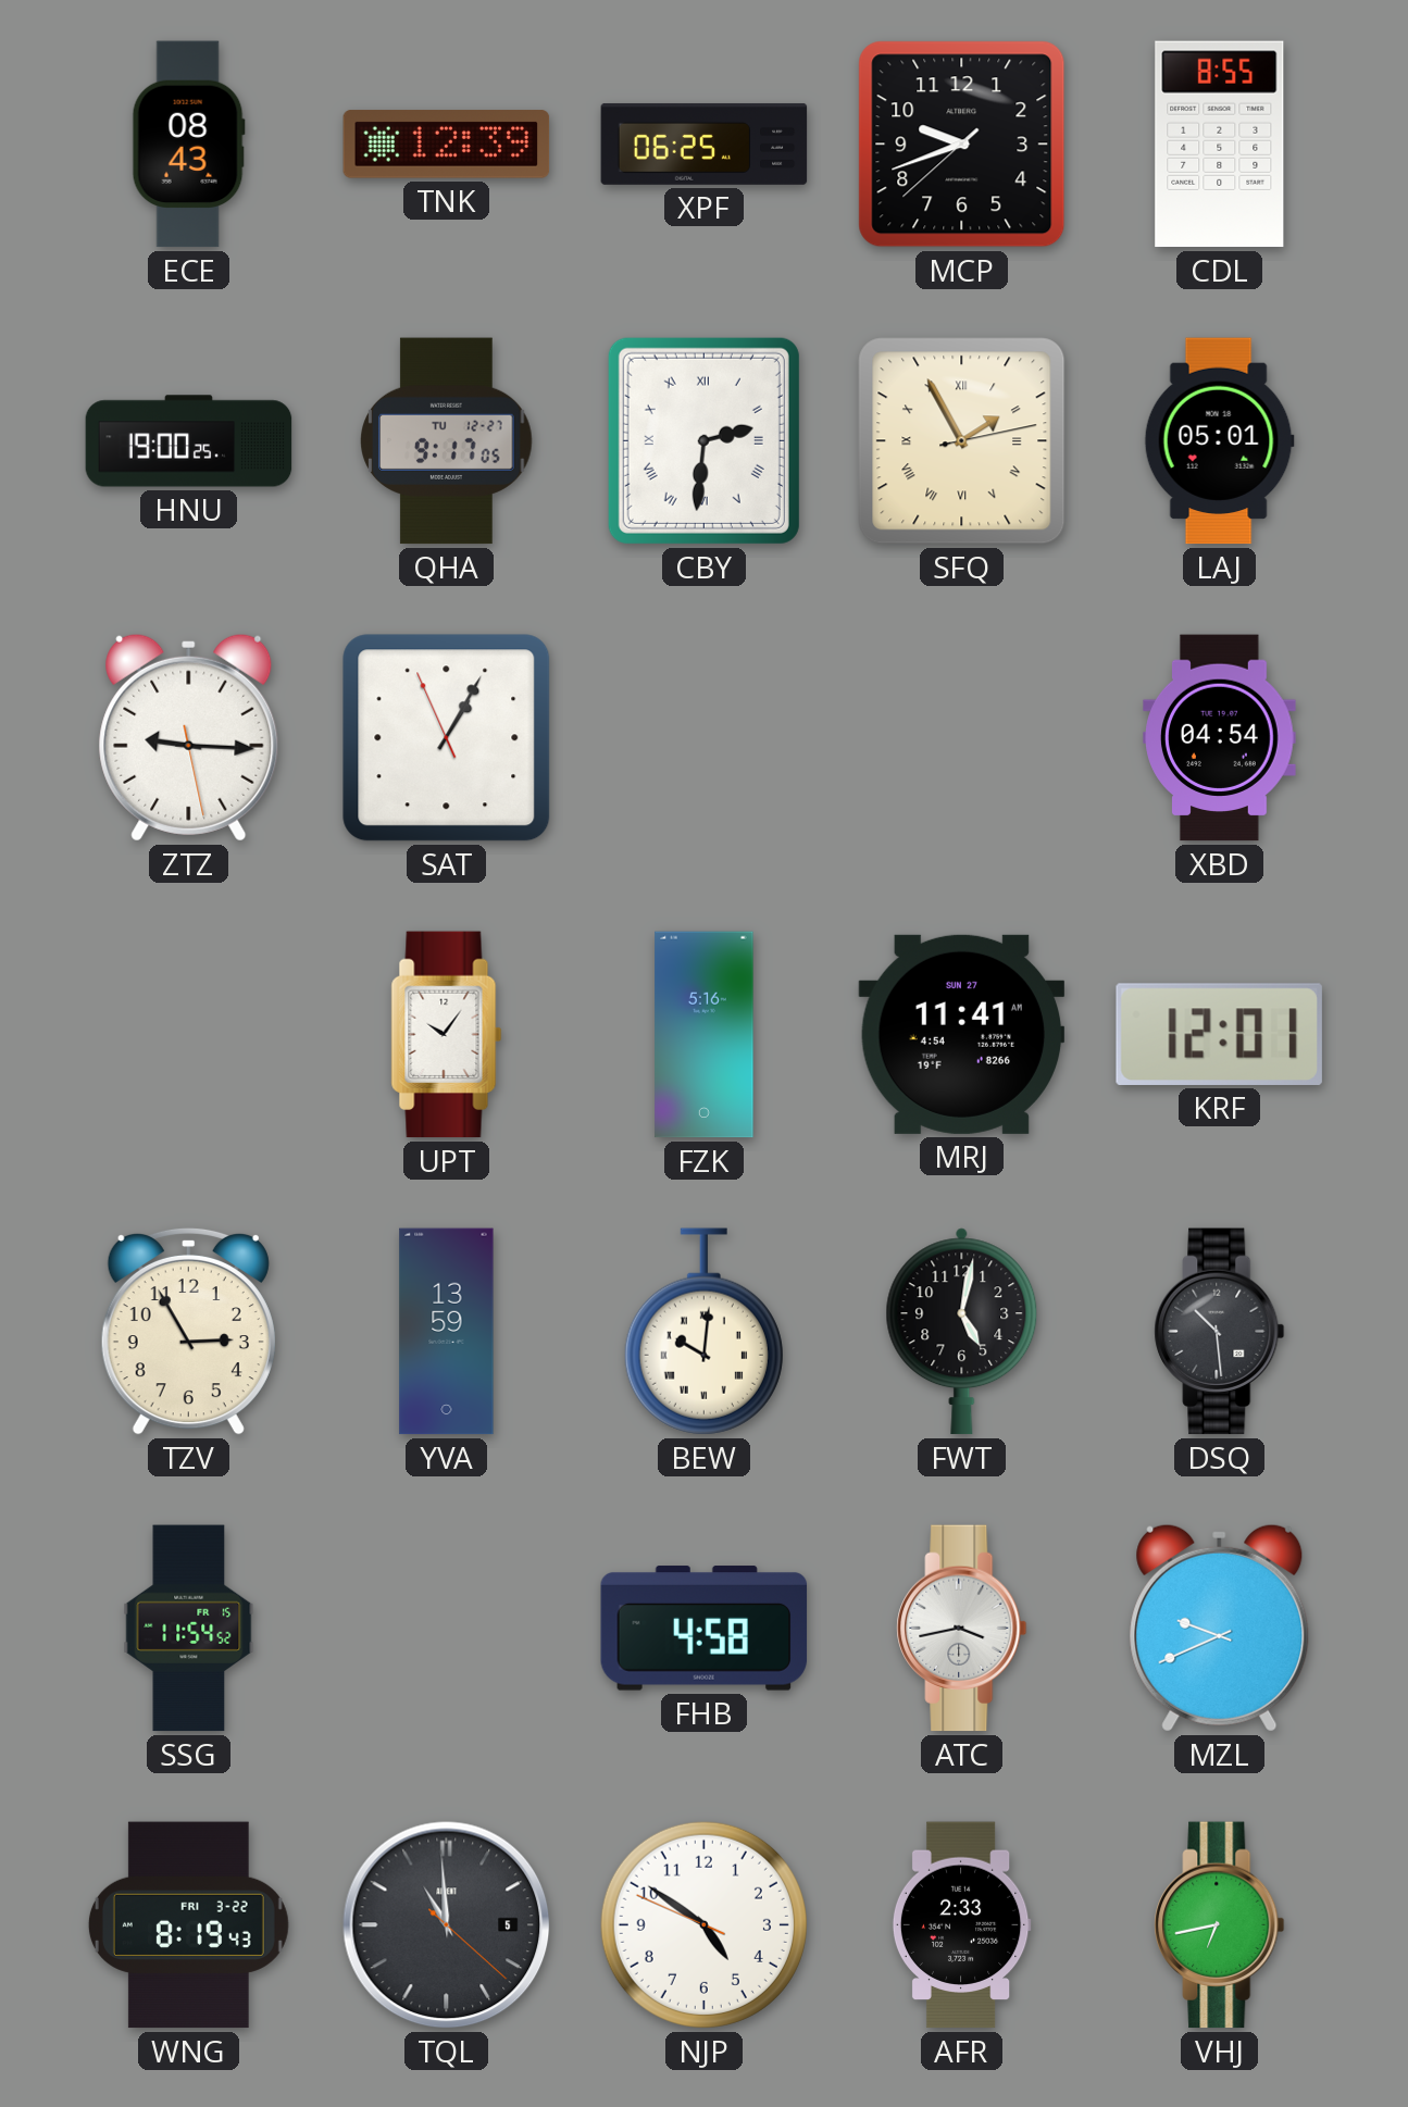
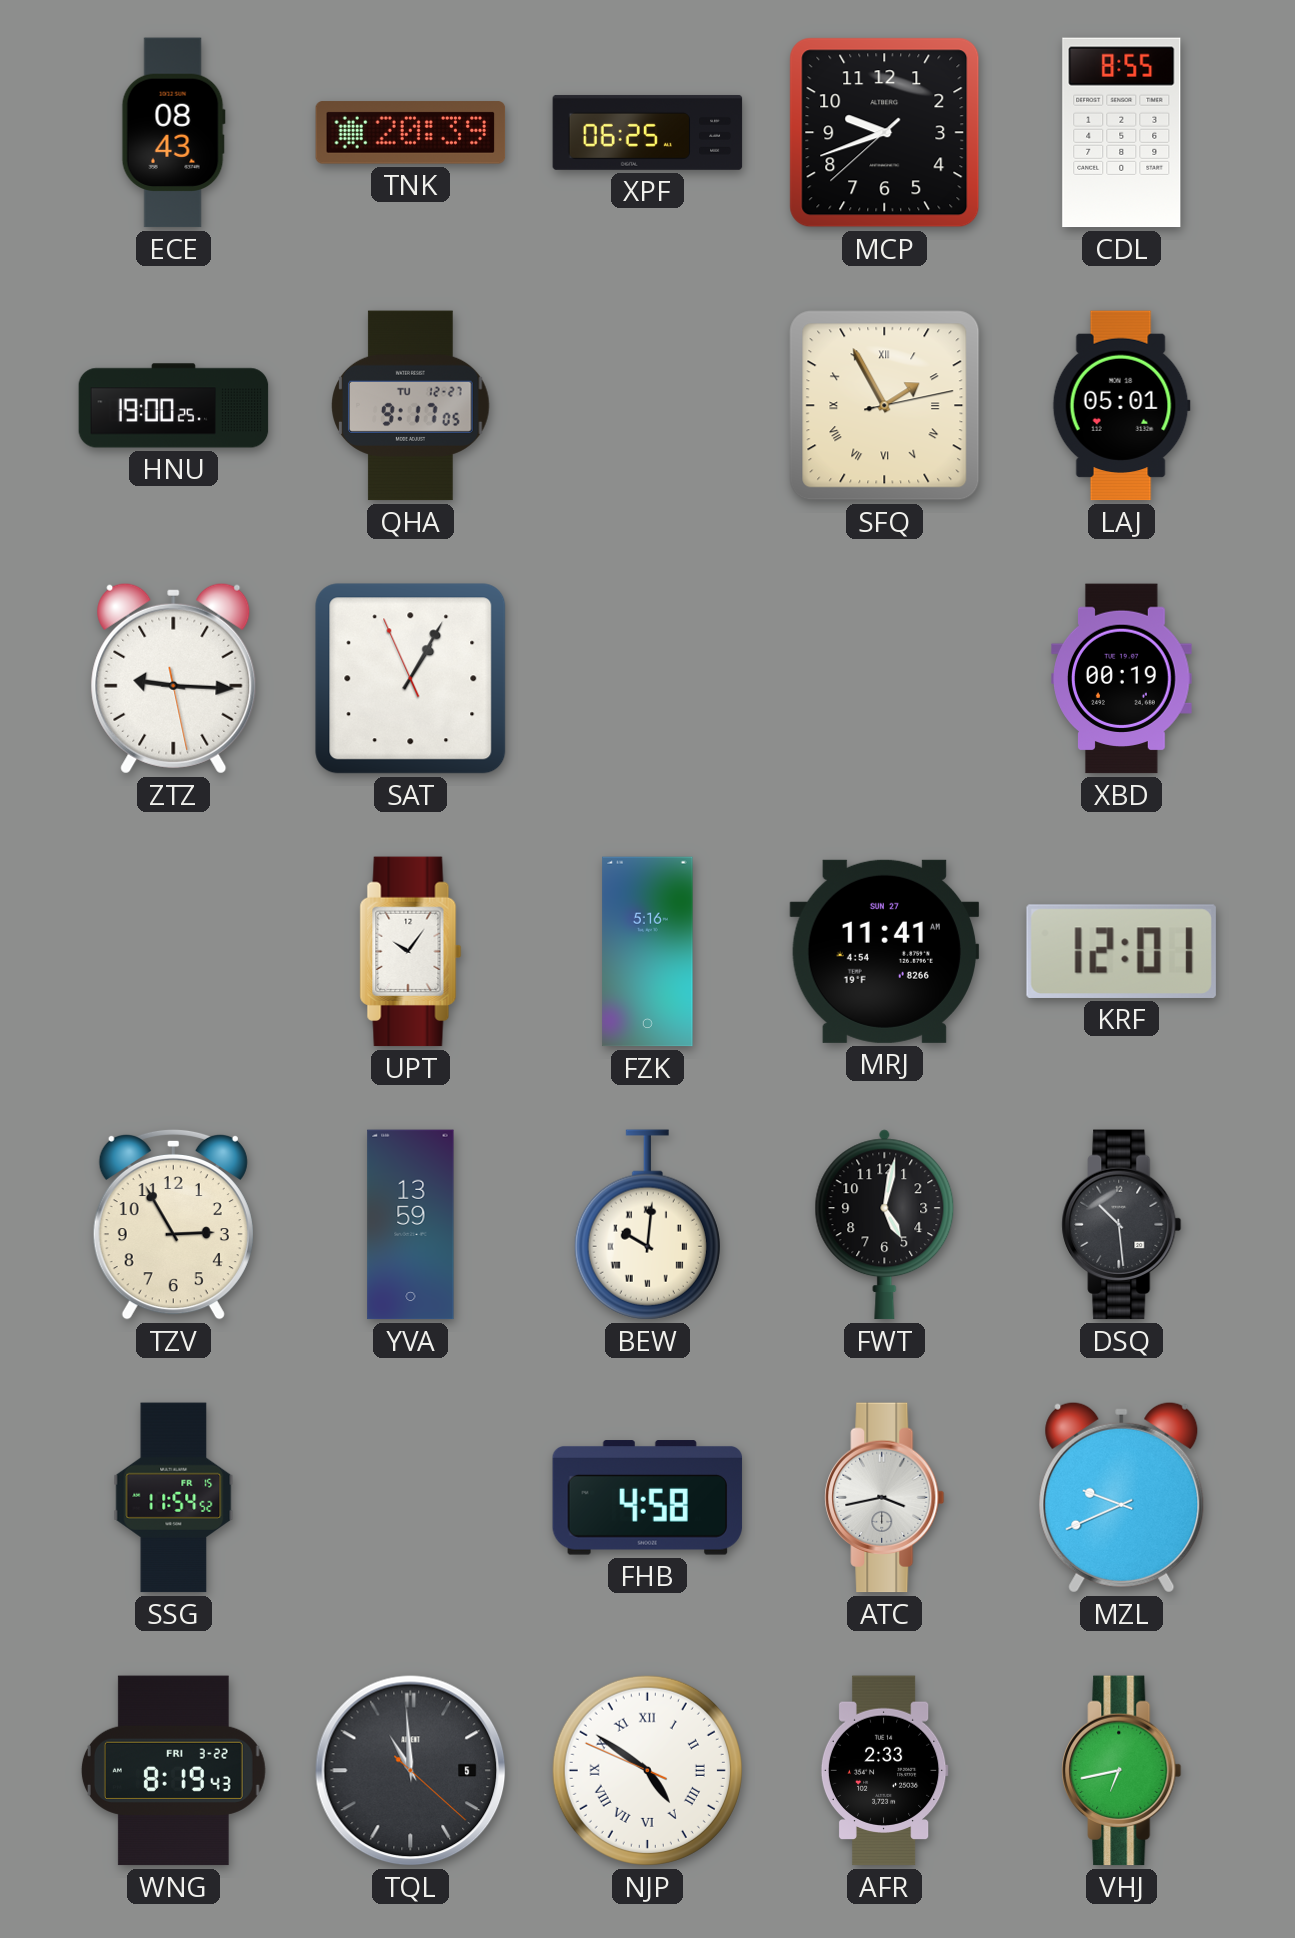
TNK: 12:39 -> 20:39 (411, 133)
CBY: 2:31 -> none (703, 440)
XBD: 04:54 -> 00:19 (1122, 679)
NJP numerals: Arabic -> Roman (647, 1770)
